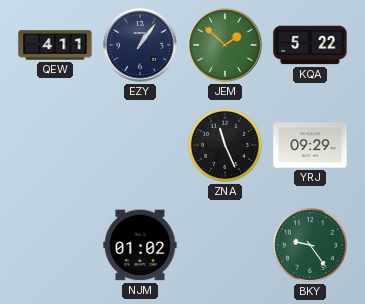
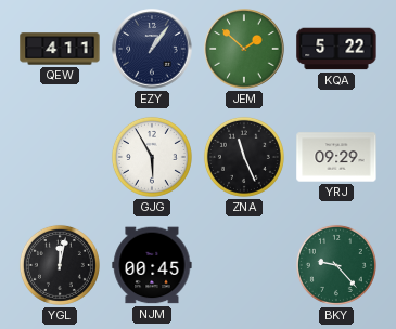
GJG: none -> 5:55 (152, 157)
YGL: none -> 12:02 (60, 265)
NJM: 01:02 -> 00:45 (152, 265)
BKY: 9:24 -> 9:23 (336, 265)
